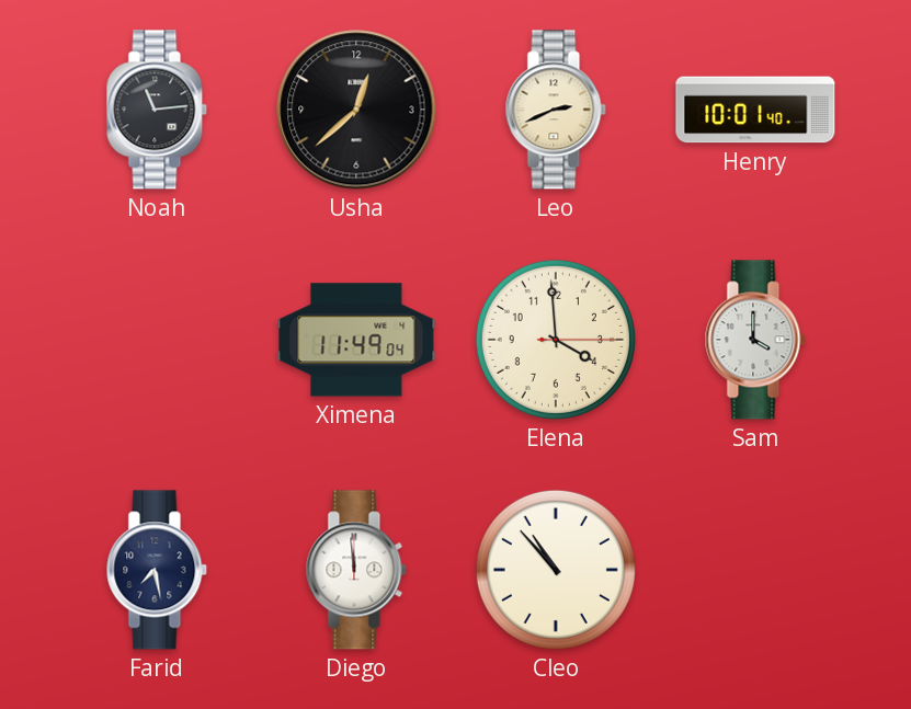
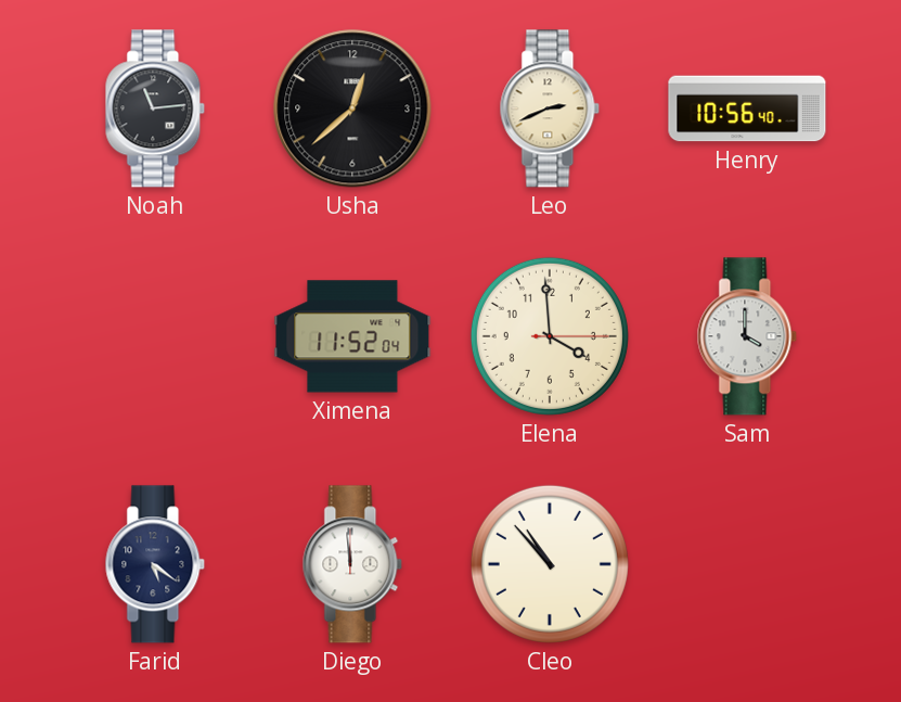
Henry: 10:01 -> 10:56 (747, 109)
Ximena: 11:49 -> 11:52 (352, 336)
Farid: 7:28 -> 5:21 (155, 564)
